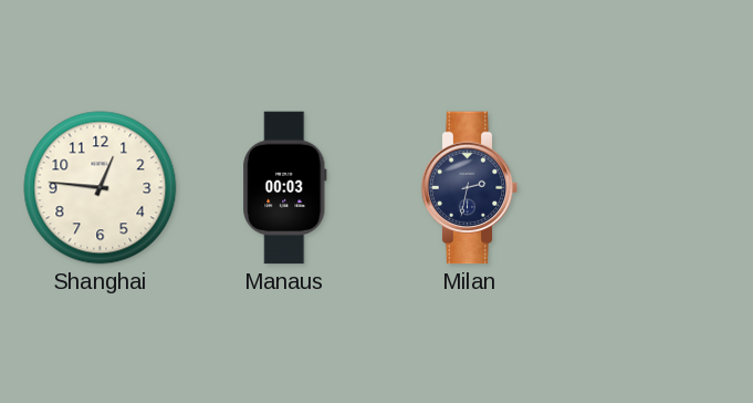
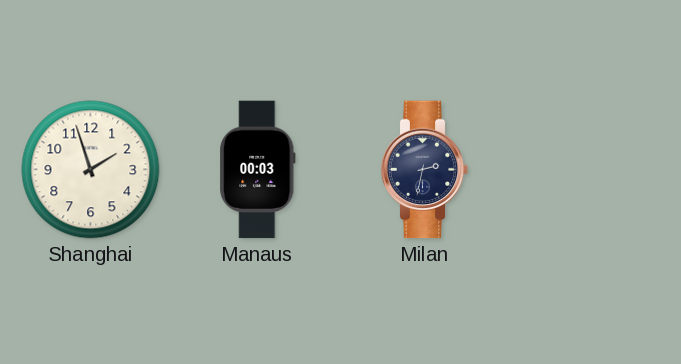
Shanghai: 12:46 -> 1:57 (91, 170)
